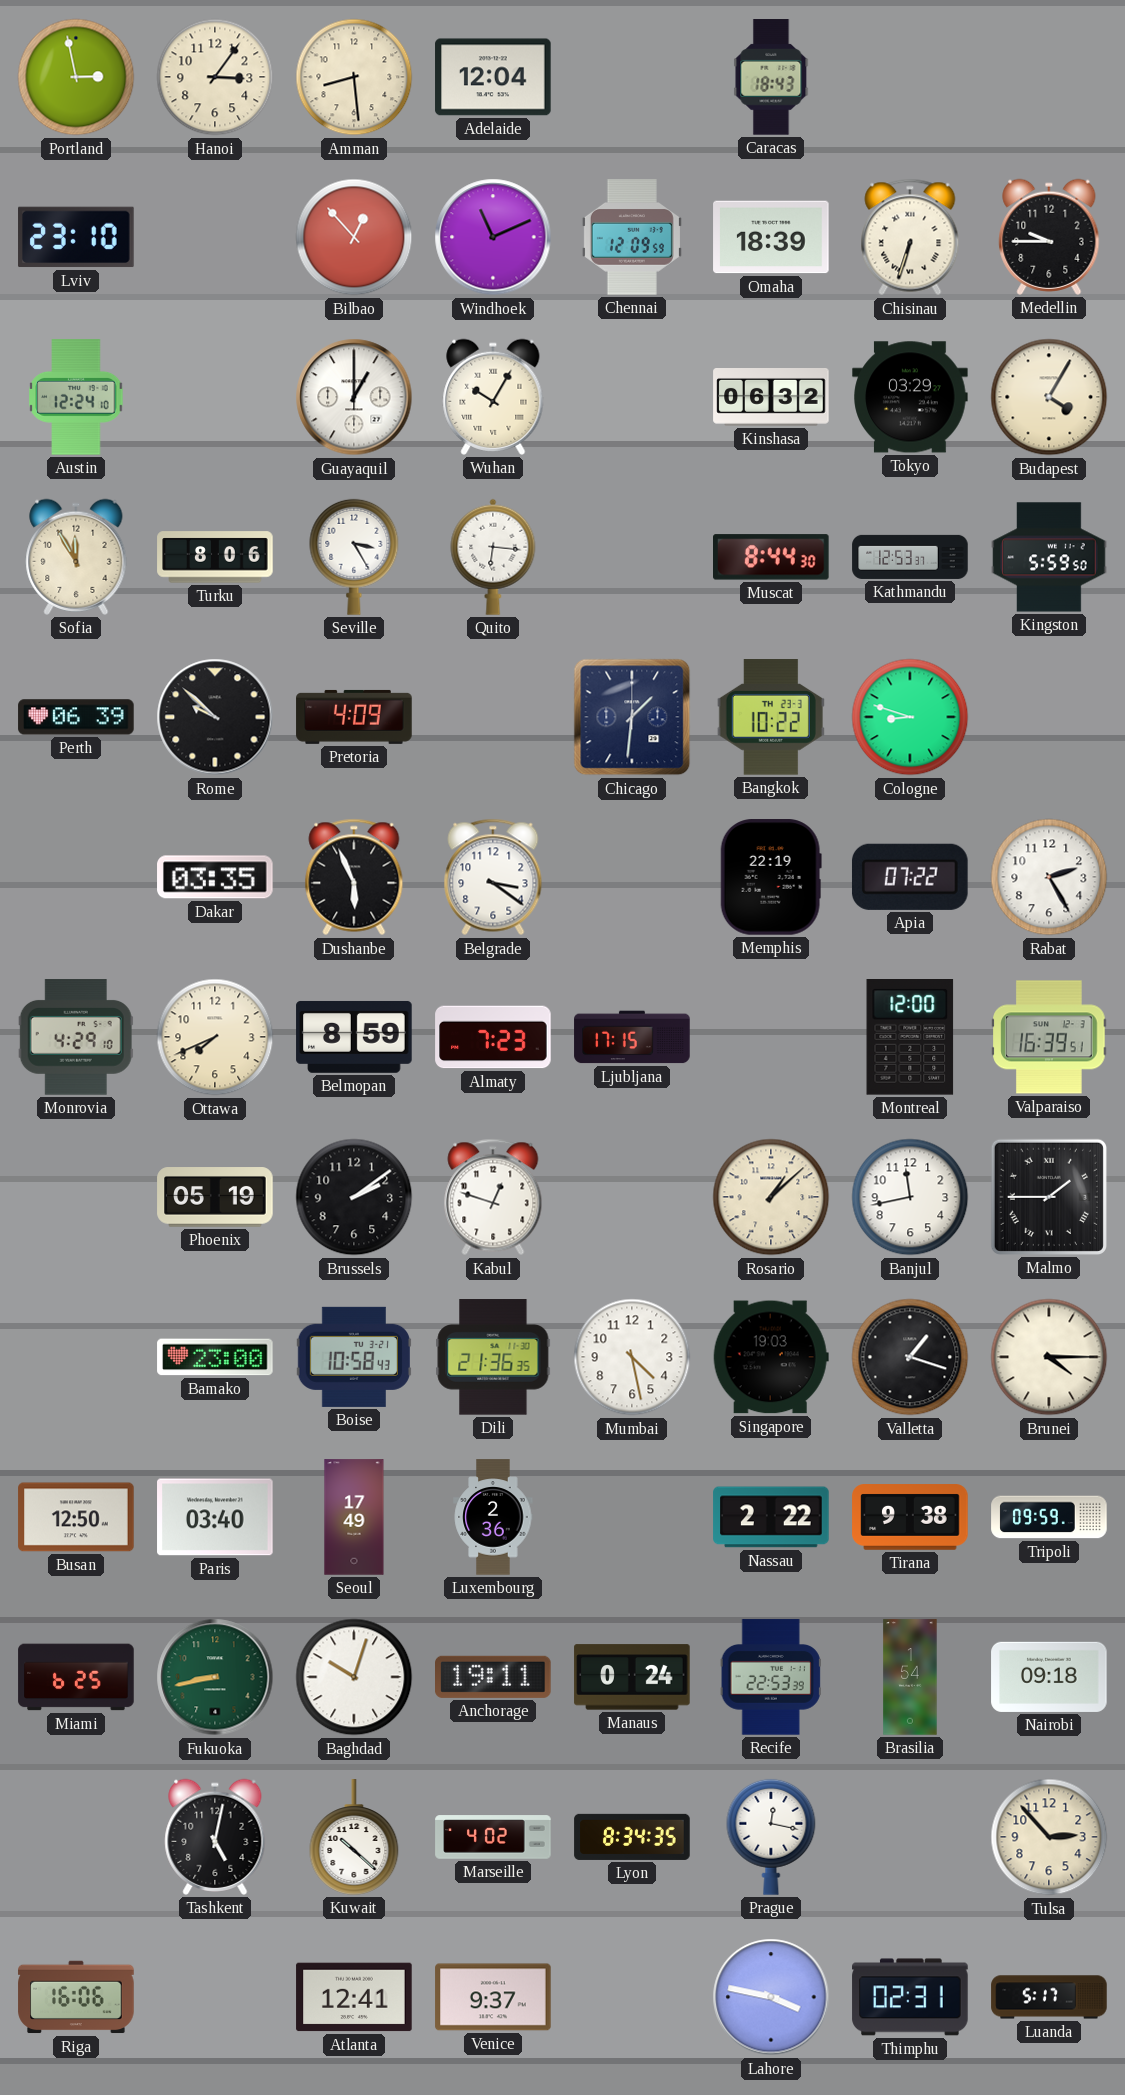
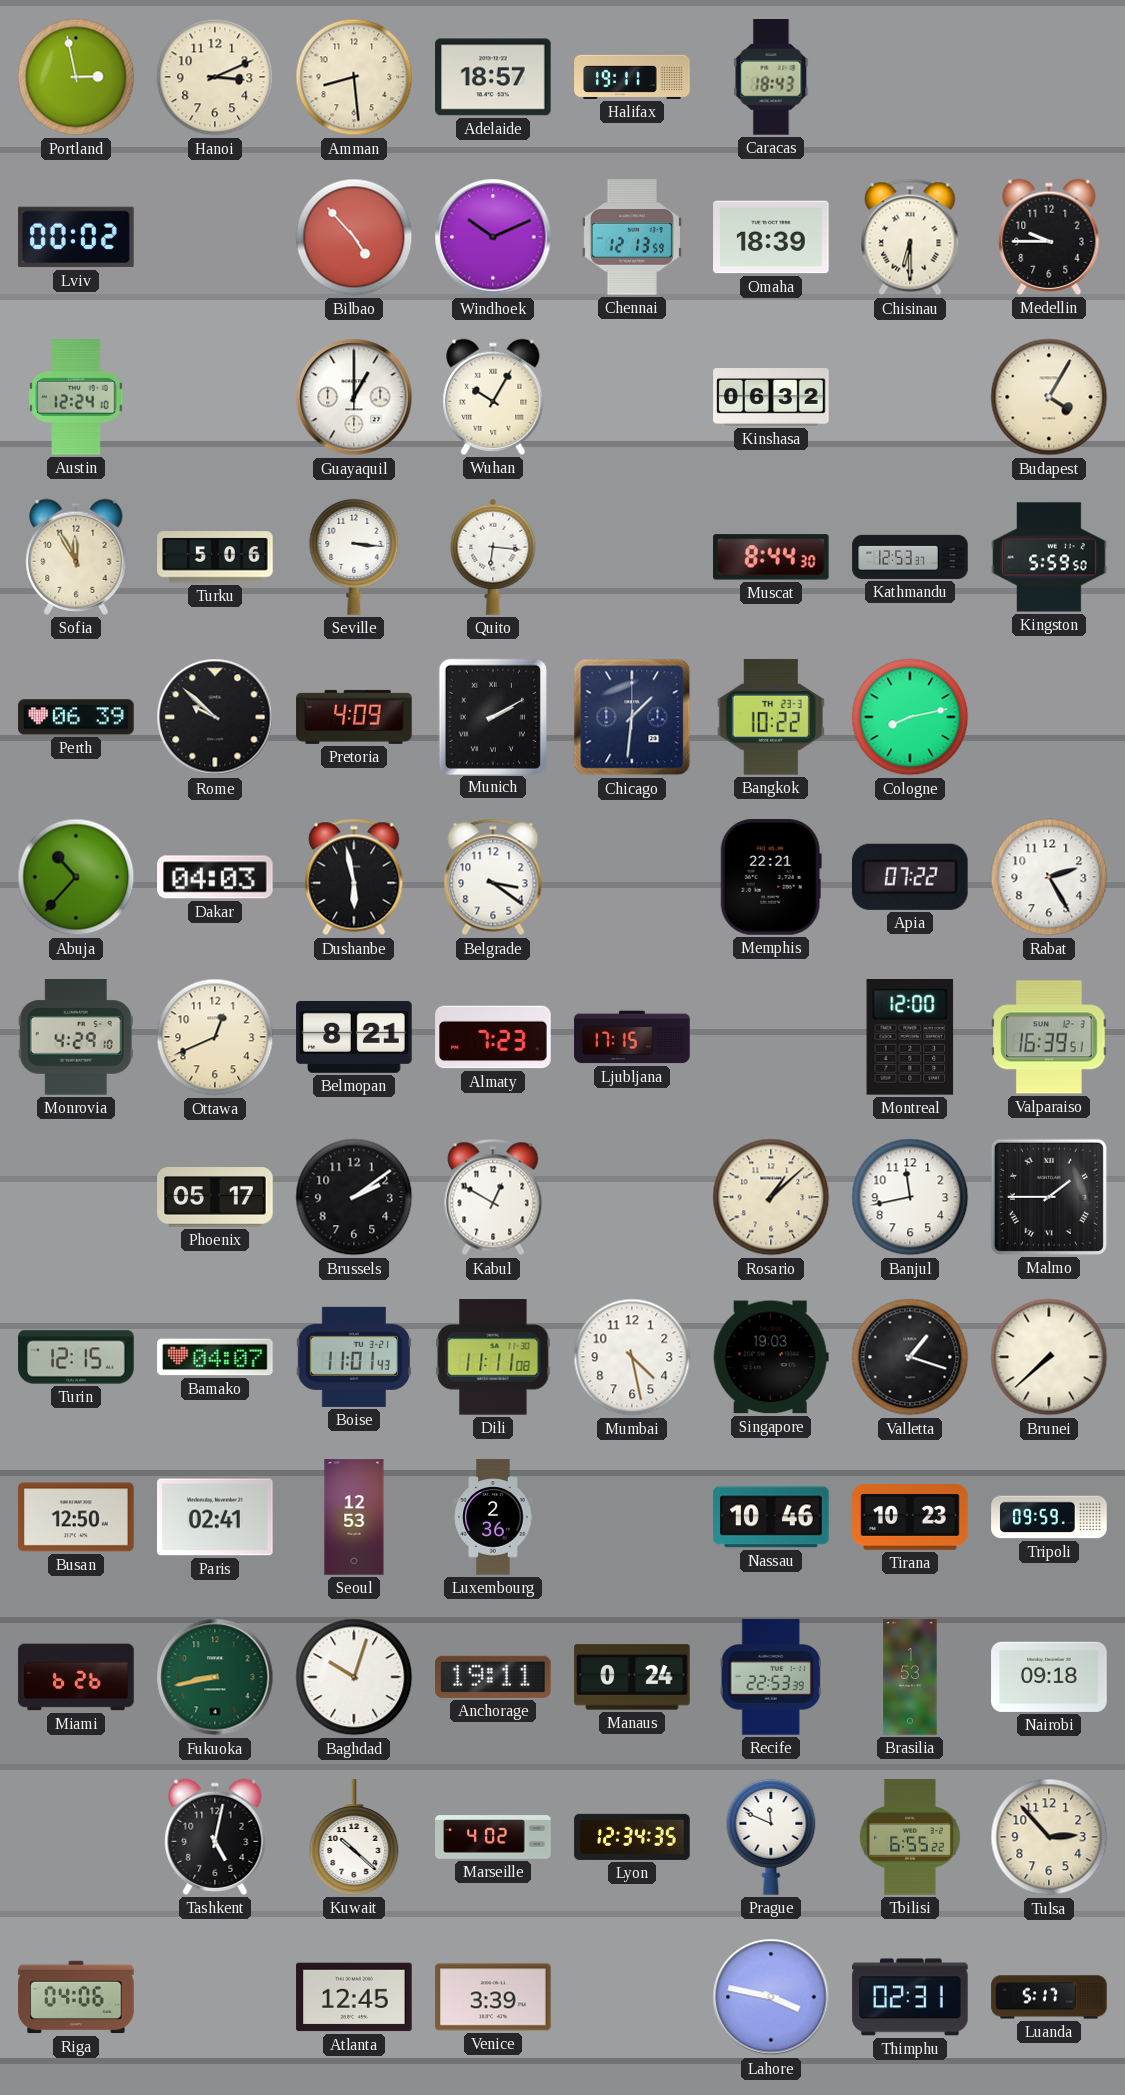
Hanoi: 3:06 -> 3:11 (215, 77)
Adelaide: 12:04 -> 18:57 (493, 77)
Halifax: none -> 19:11 (632, 77)
Lviv: 23:10 -> 00:02 (76, 237)
Bilbao: 12:53 -> 4:53 (354, 237)
Windhoek: 11:11 -> 10:11 (493, 237)
Chennai: 12:09 -> 12:13 (632, 237)
Chisinau: 6:33 -> 6:30 (910, 237)
Tokyo: 03:29 -> none (910, 397)
Turku: 8:06 -> 5:06 (215, 557)
Seville: 3:25 -> 3:16 (354, 557)
Munich: none -> 2:10 (493, 716)
Cologne: 8:48 -> 8:13 (910, 717)
Abuja: none -> 10:37 (76, 877)
Dakar: 03:35 -> 04:03 (215, 877)
Dushanbe: 5:56 -> 5:58 (354, 877)
Memphis: 22:19 -> 22:21 (771, 877)
Ottawa: 7:41 -> 12:41 (215, 1037)
Belmopan: 8:59 -> 8:21 (354, 1037)
Phoenix: 05:19 -> 05:17 (215, 1197)
Kabul: 12:48 -> 12:50 (493, 1197)
Turin: none -> 12:15 (76, 1357)
Bamako: 23:00 -> 04:07 (215, 1357)
Boise: 10:58 -> 11:01 (354, 1357)
Dili: 21:36 -> 11:11 (493, 1357)
Brunei: 4:15 -> 7:38 (1049, 1357)
Paris: 03:40 -> 02:41 (215, 1517)
Seoul: 17:49 -> 12:53 (354, 1517)
Nassau: 2:22 -> 10:46 (771, 1517)
Tirana: 9:38 -> 10:23 (910, 1517)
Miami: 6:25 -> 6:26 (76, 1677)
Brasilia: 1:54 -> 1:53 (910, 1677)
Lyon: 8:34 -> 12:34 (632, 1837)
Prague: 12:17 -> 11:49 (771, 1837)
Tbilisi: none -> 6:55 (910, 1837)
Riga: 16:06 -> 04:06 (76, 1997)
Atlanta: 12:41 -> 12:45 (354, 1997)
Venice: 9:37 -> 3:39 (493, 1997)
